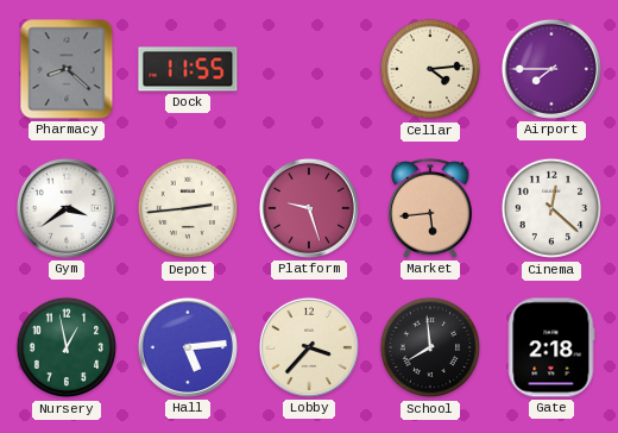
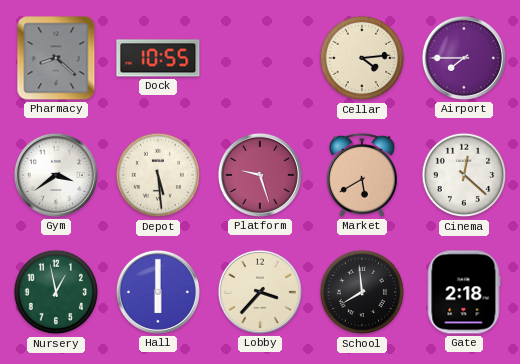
Dock: 11:55 -> 10:55 (158, 58)
Depot: 2:44 -> 5:29 (158, 175)
Market: 5:44 -> 5:40 (362, 175)
Hall: 5:14 -> 6:00 (158, 292)
